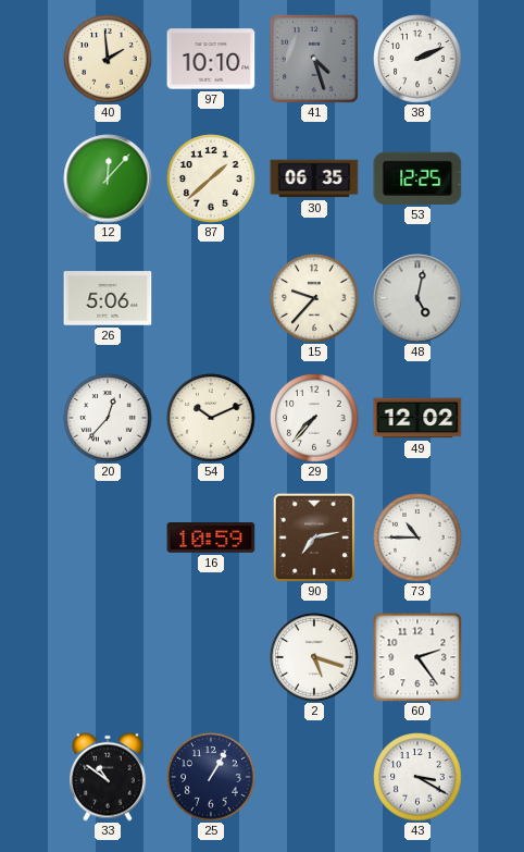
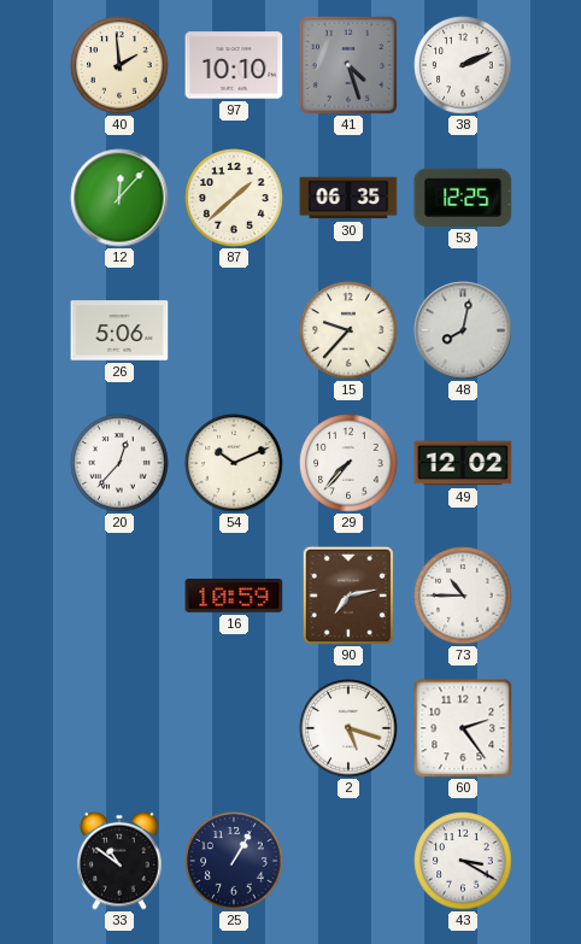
48: 5:02 -> 8:02 (463, 330)
